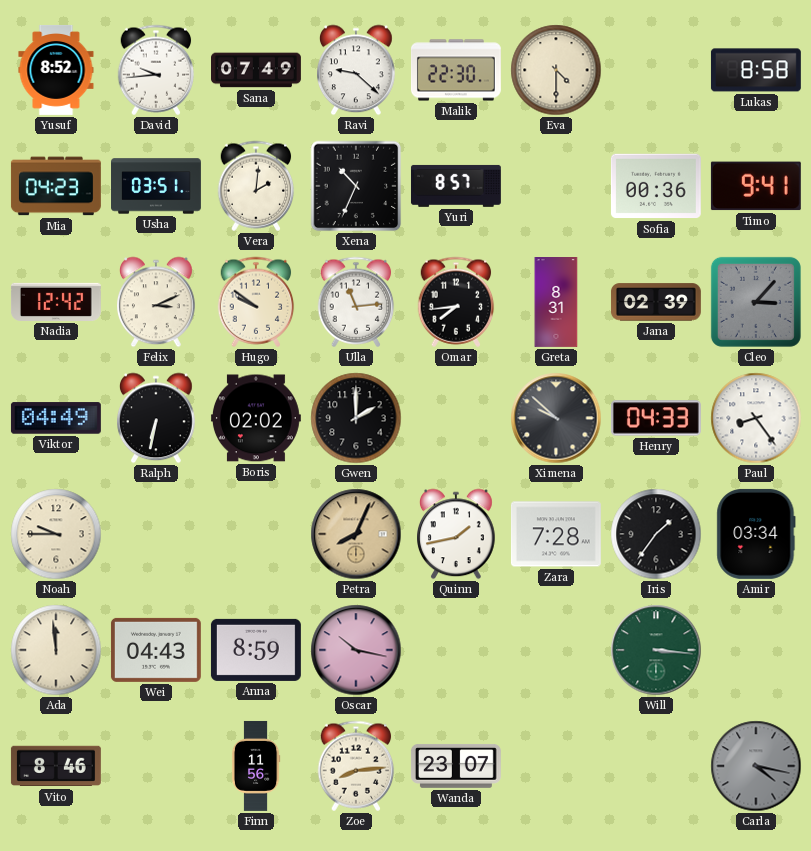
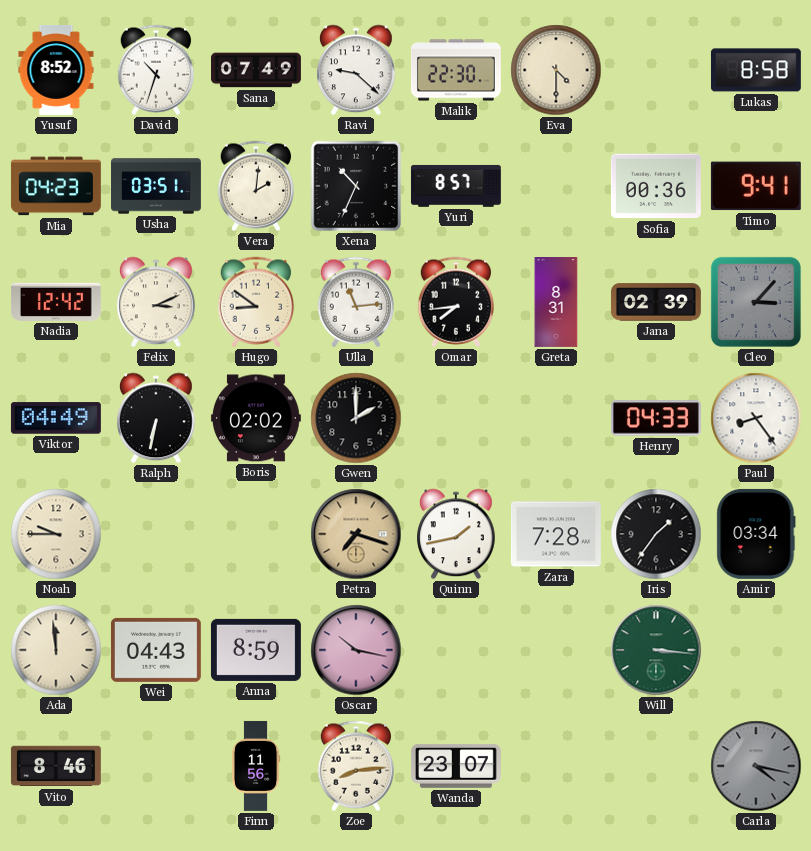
David: 9:44 -> 10:33 (156, 70)
Hugo: 9:51 -> 8:51 (256, 302)
Ximena: 9:52 -> none (556, 418)
Petra: 8:04 -> 7:18 (356, 534)
